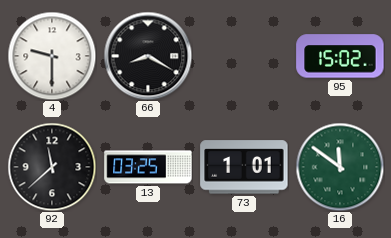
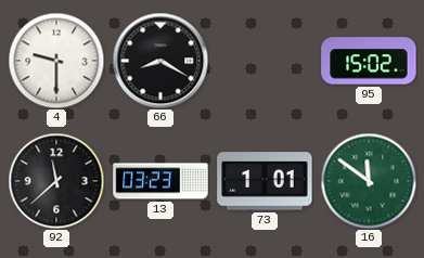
13: 03:25 -> 03:23 (160, 181)
